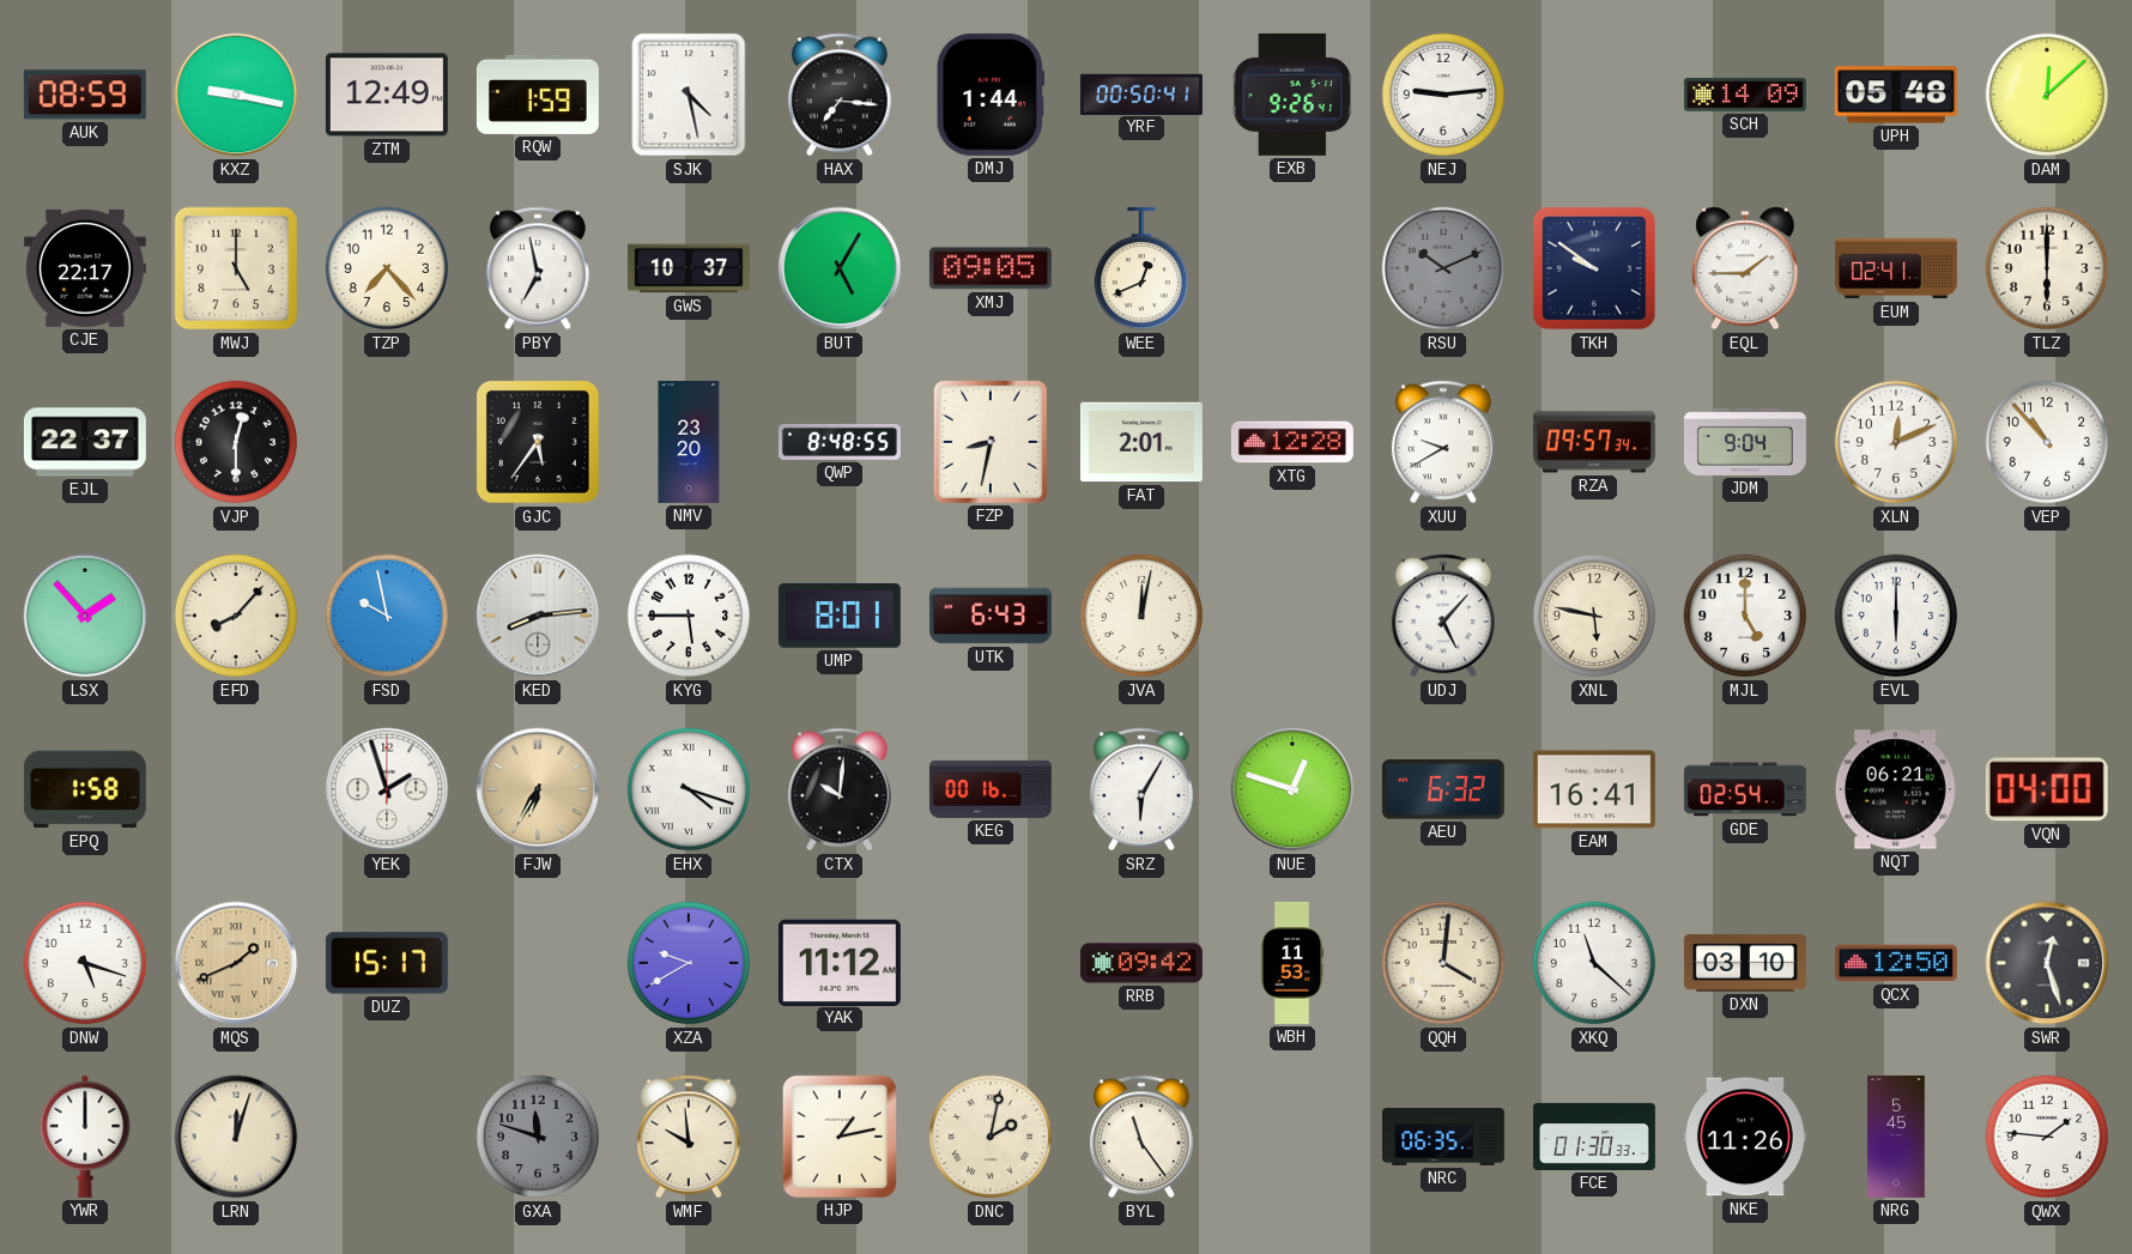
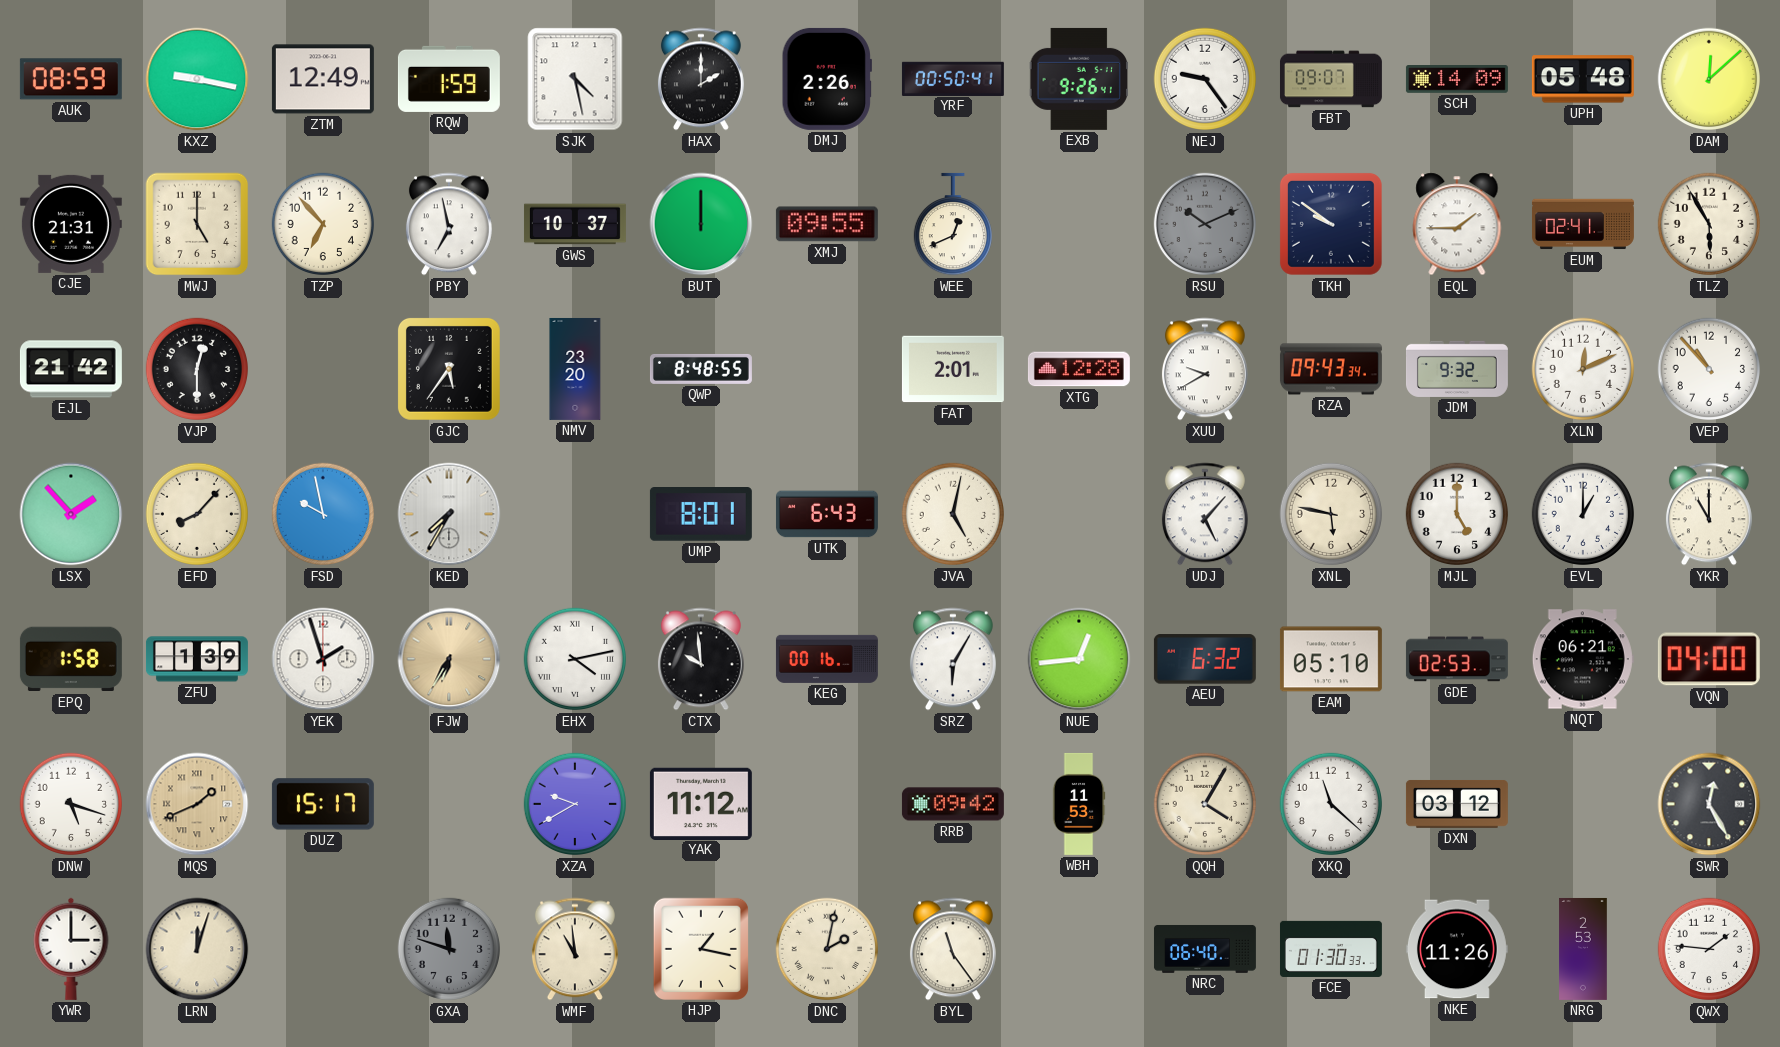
HAX: 7:16 -> 2:00 (701, 79)
DMJ: 1:44 -> 2:26 (827, 79)
NEJ: 9:14 -> 9:24 (1205, 79)
FBT: none -> 09:07 (1331, 79)
CJE: 22:17 -> 21:31 (71, 224)
TZP: 7:23 -> 6:53 (323, 224)
BUT: 5:05 -> 12:00 (701, 224)
XMJ: 09:05 -> 09:55 (827, 224)
TLZ: 6:00 -> 5:55 (1709, 224)
EJL: 22:37 -> 21:42 (71, 369)
FZP: 8:32 -> none (991, 442)
RZA: 09:57 -> 09:43 (1331, 369)
JDM: 9:04 -> 9:32 (1457, 369)
KED: 8:14 -> 7:35 (449, 514)
KYG: 5:45 -> none (689, 616)
JVA: 12:02 -> 5:02 (953, 514)
EVL: 6:00 -> 1:00 (1583, 514)
YKR: none -> 11:00 (1709, 514)
ZFU: none -> 1:39 (197, 659)
EHX: 4:18 -> 4:13 (575, 659)
CTX: 10:01 -> 9:59 (701, 659)
NUE: 12:48 -> 12:44 (1079, 659)
EAM: 16:41 -> 05:10 (1331, 659)
GDE: 02:54 -> 02:53 (1457, 659)
QQH: 4:01 -> 4:05 (1205, 804)
DXN: 03:10 -> 03:12 (1457, 804)
QCX: 12:50 -> none (1896, 963)
SWR: 12:27 -> 12:25 (1709, 804)
YWR: 12:00 -> 3:00 (71, 949)
WMF: 9:59 -> 10:59 (575, 949)
HJP: 1:13 -> 1:17 (701, 949)
NRC: 06:35 -> 06:40 (1205, 949)
NRG: 5:45 -> 2:53 (1583, 949)
